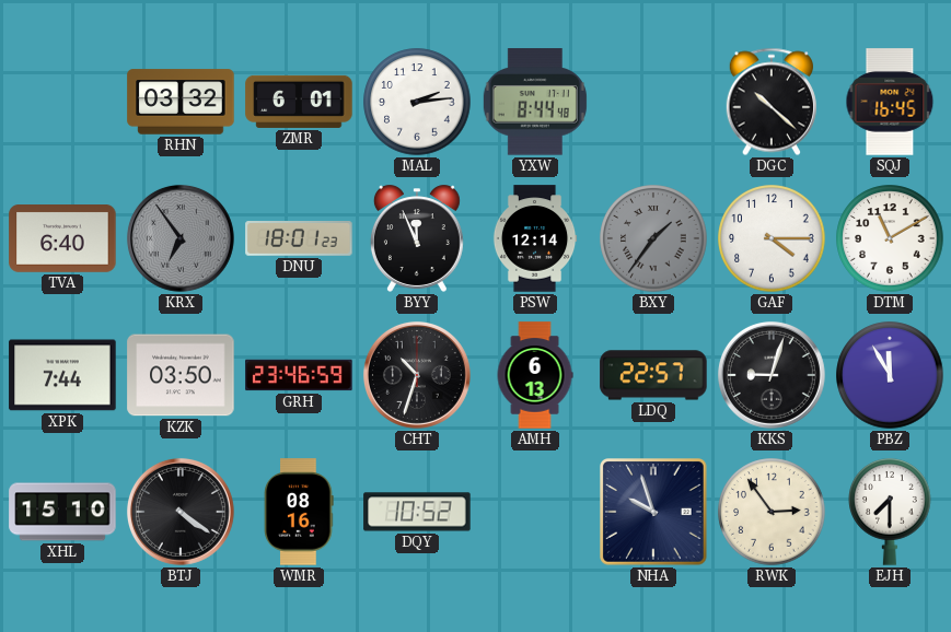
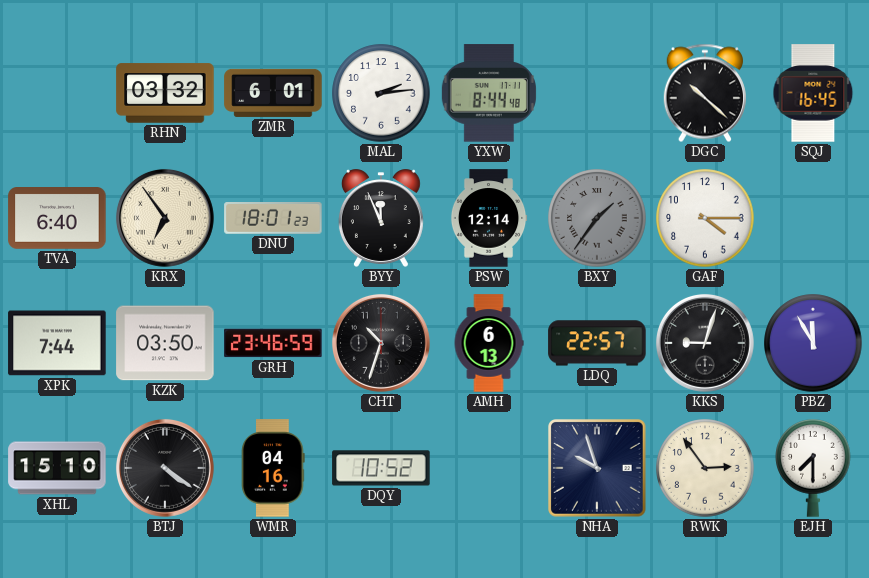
KRX dial: grey -> cream (165, 218)
DTM: 11:10 -> none (890, 238)
WMR: 08:16 -> 04:16 (273, 468)
